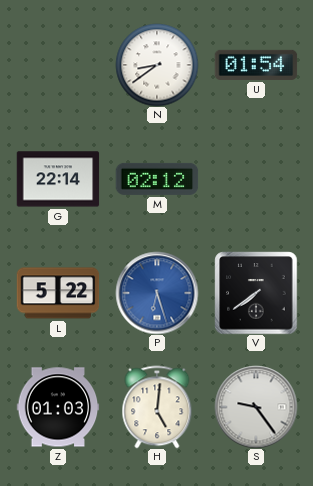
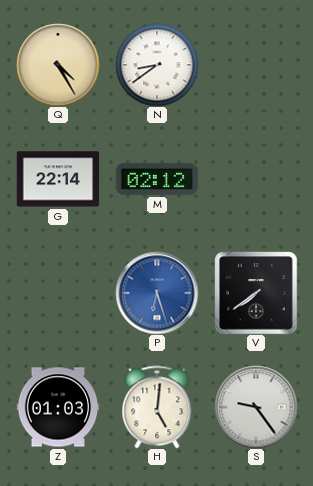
Q: none -> 4:25 (58, 65)
U: 01:54 -> none (256, 65)
L: 5:22 -> none (58, 293)
